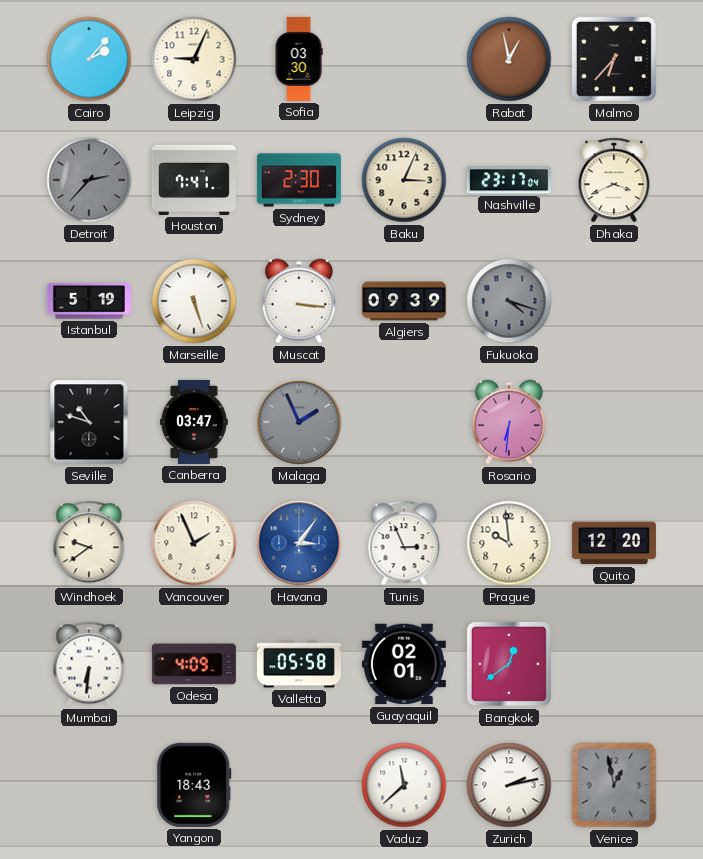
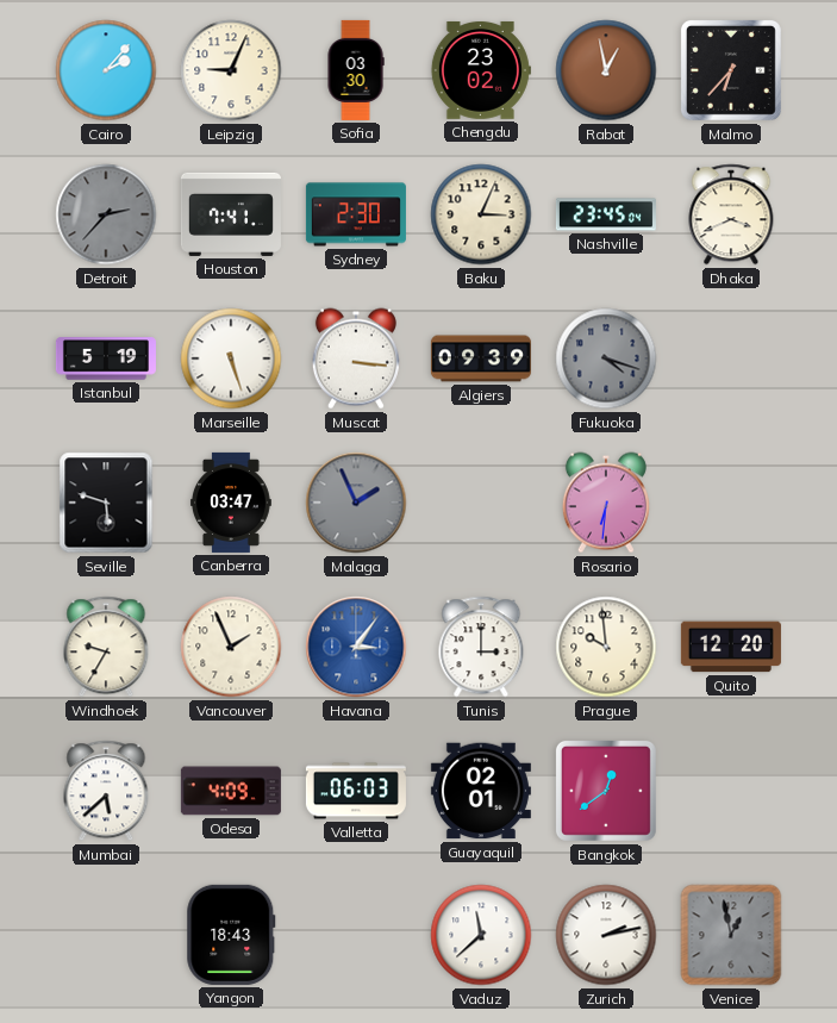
Chengdu: none -> 23:02 (481, 70)
Nashville: 23:17 -> 23:45 (606, 214)
Seville: 10:48 -> 5:48 (106, 503)
Windhoek: 9:39 -> 9:35 (106, 647)
Tunis: 2:56 -> 3:00 (481, 647)
Mumbai: 6:31 -> 5:38 (106, 791)
Valletta: 05:58 -> 06:03 (356, 791)
